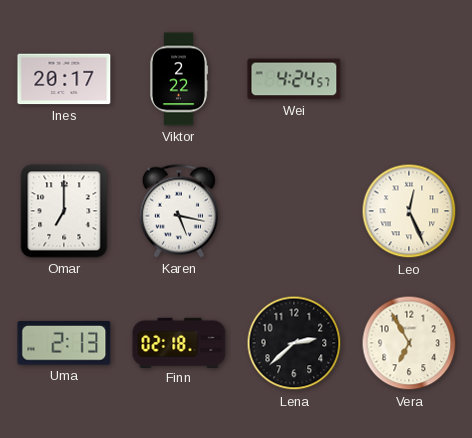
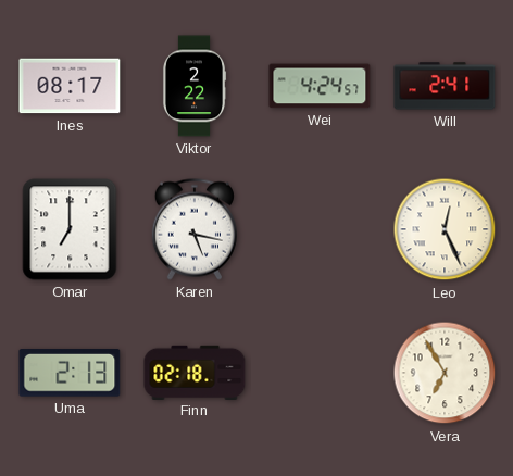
Ines: 20:17 -> 08:17 (70, 86)
Will: none -> 2:41 (445, 86)
Lena: 2:38 -> none (294, 343)
